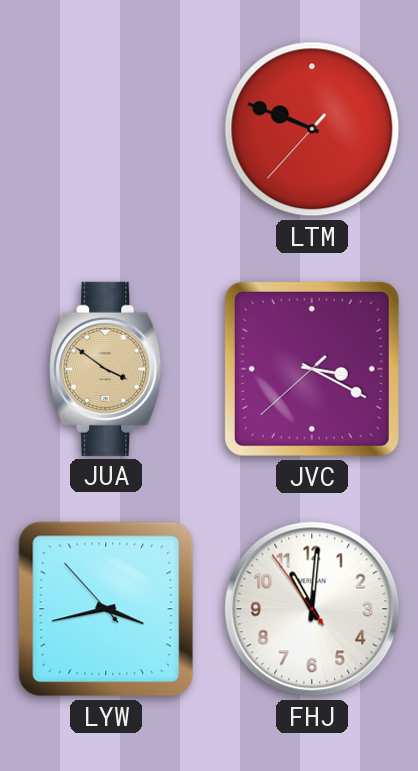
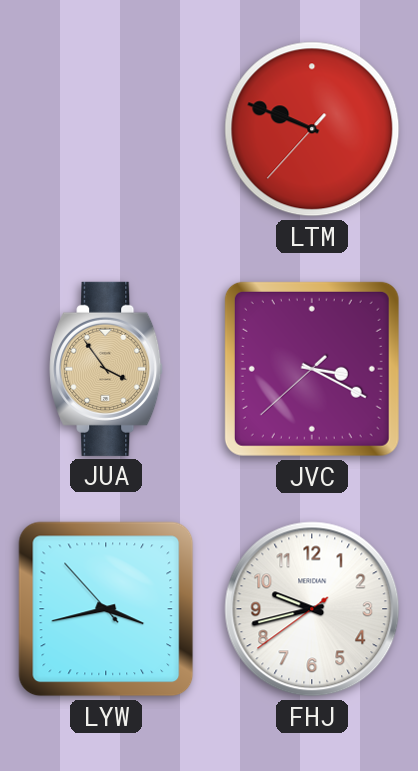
JUA: 3:51 -> 3:54 (107, 369)
FHJ: 11:00 -> 9:42 (312, 609)
